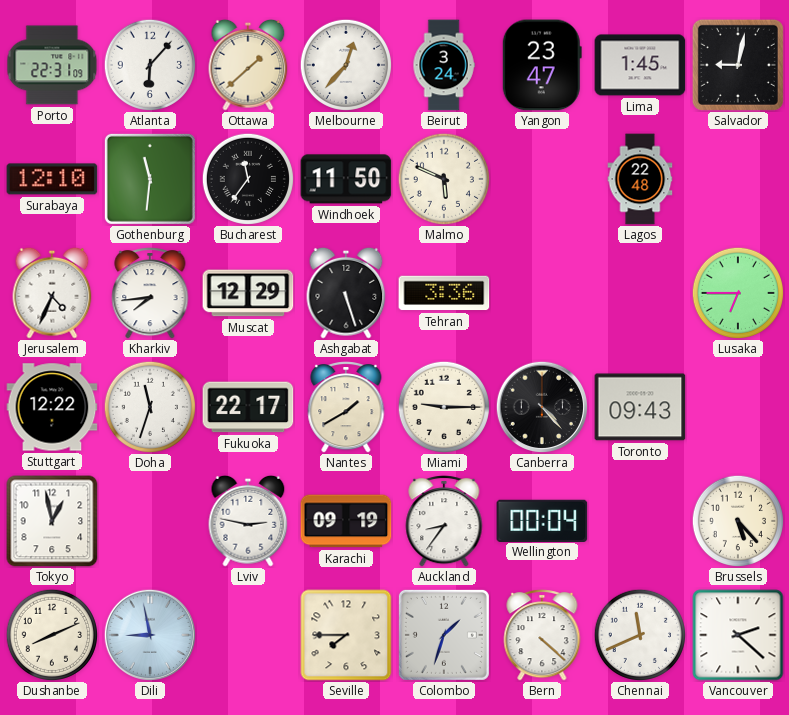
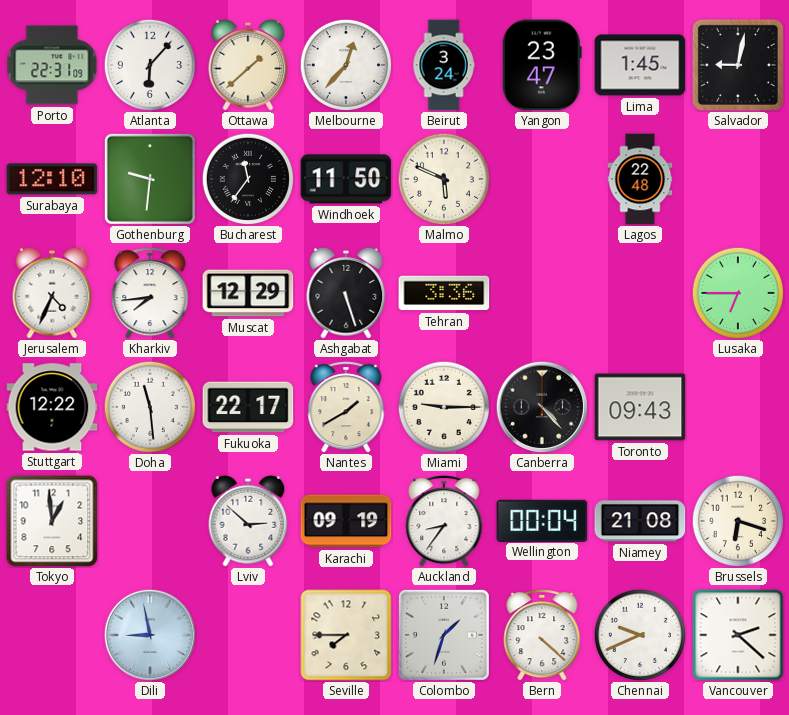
Gothenburg: 11:31 -> 9:31 (150, 179)
Doha: 11:33 -> 11:29 (149, 406)
Tokyo: 12:58 -> 12:59 (52, 521)
Lviv: 2:47 -> 2:52 (248, 521)
Niamey: none -> 21:08 (640, 521)
Brussels: 5:23 -> 6:18 (737, 520)
Dushanbe: 8:11 -> none (51, 634)
Chennai: 11:41 -> 9:41 (639, 634)
